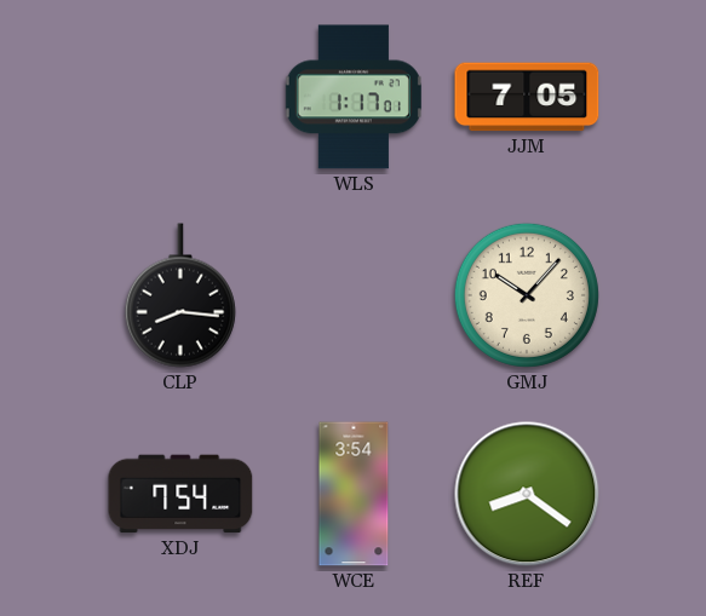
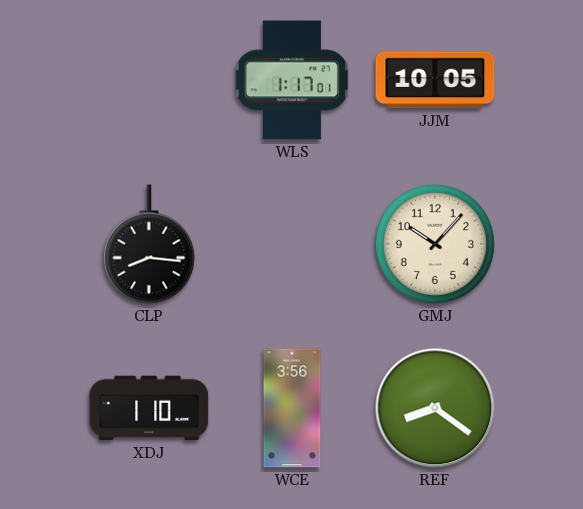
JJM: 7:05 -> 10:05 (435, 80)
XDJ: 7:54 -> 1:10 (149, 408)
WCE: 3:54 -> 3:56 (292, 408)
